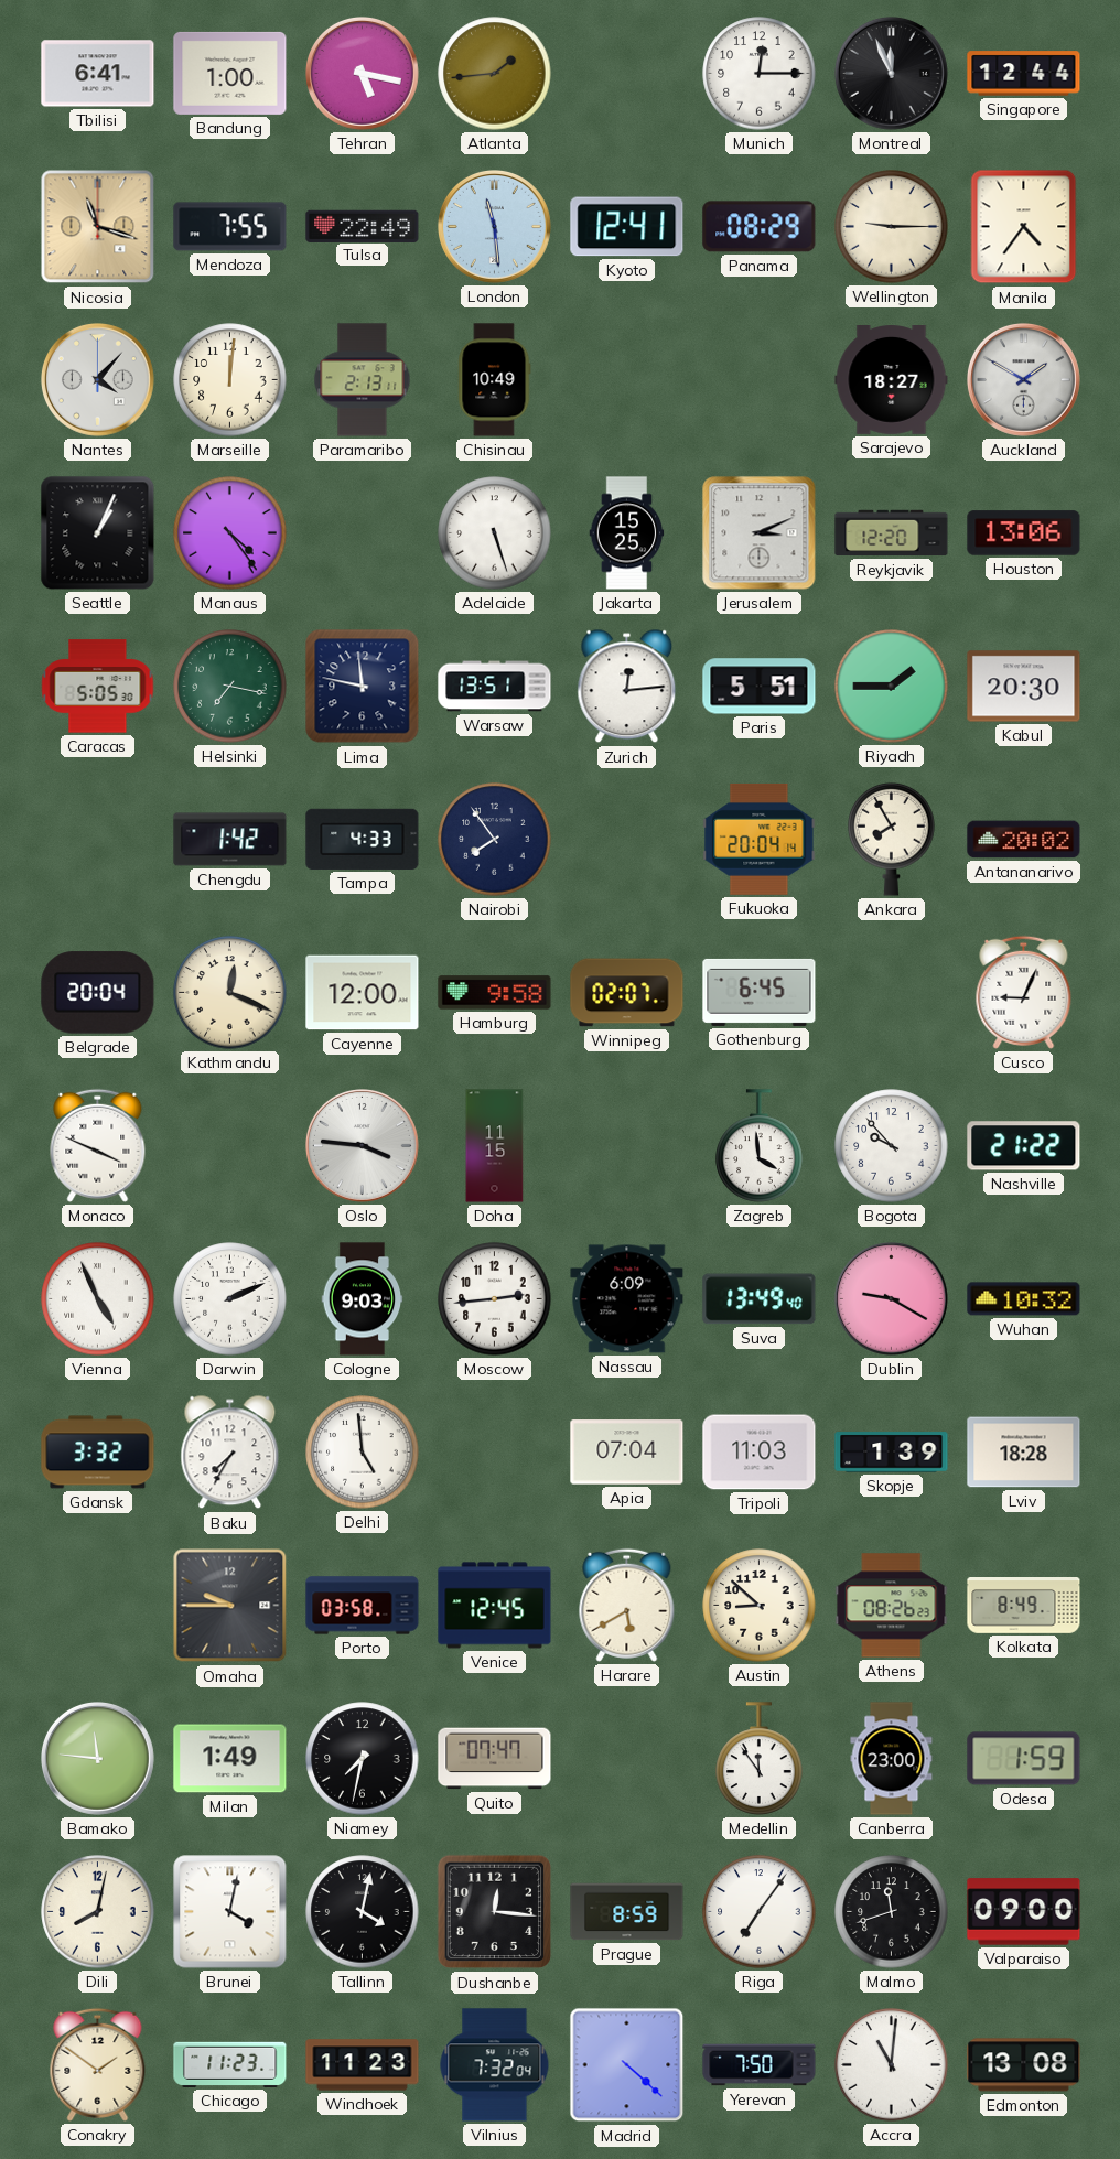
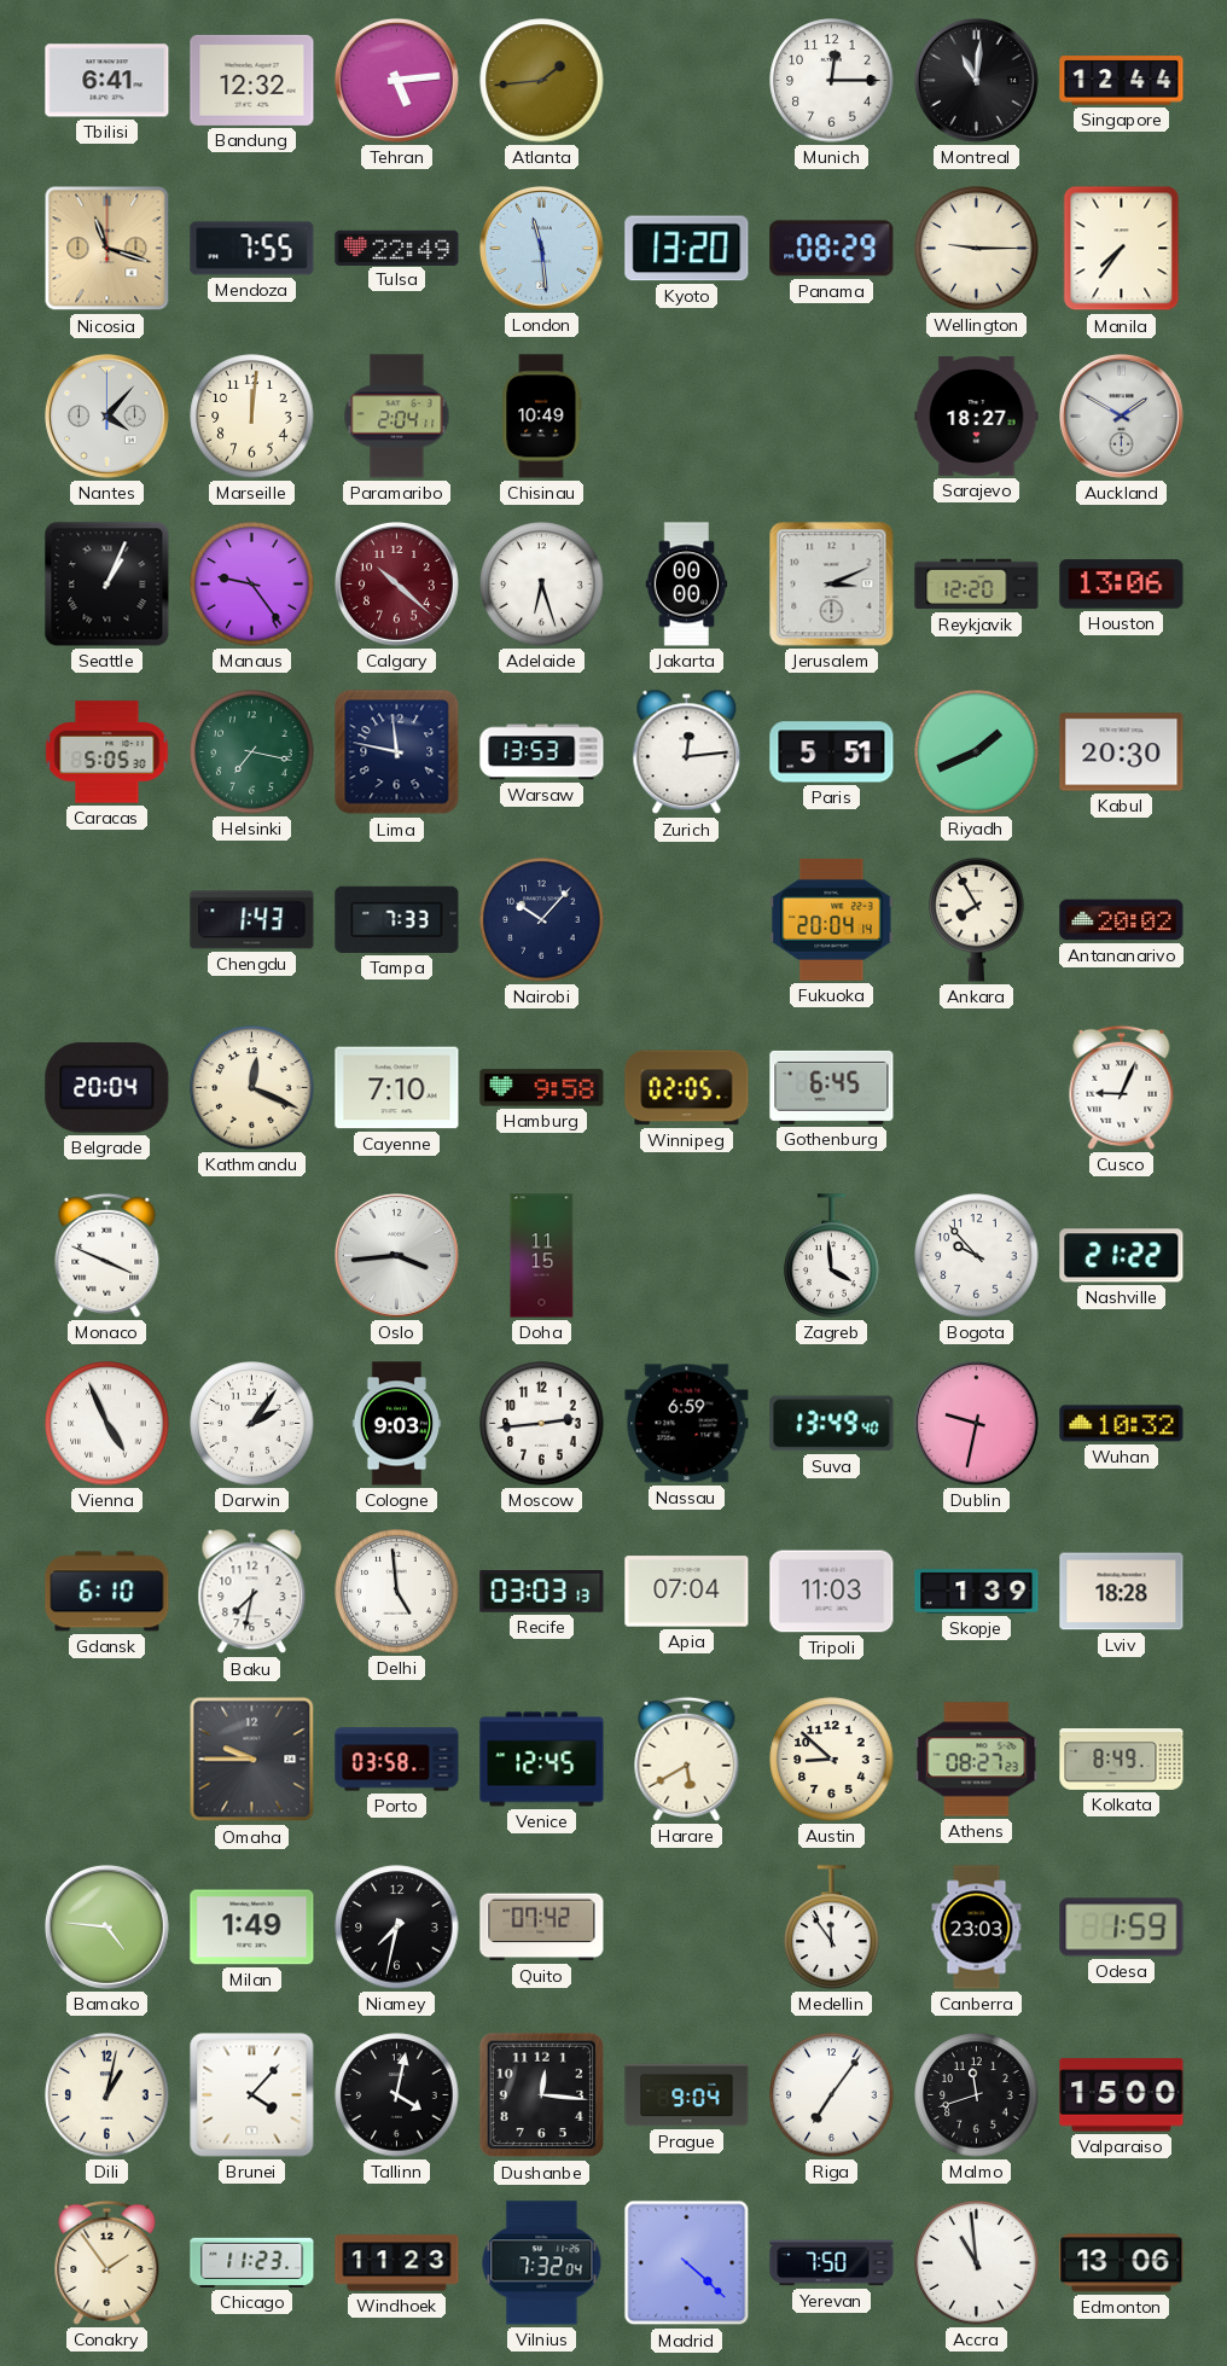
Bandung: 1:00 -> 12:32 (252, 80)
Tehran: 5:17 -> 5:14 (397, 81)
Montreal: 11:56 -> 11:01 (977, 81)
Kyoto: 12:41 -> 13:20 (687, 249)
Manila: 4:36 -> 7:36 (1122, 249)
Paramaribo: 2:13 -> 2:04 (397, 417)
Manaus: 4:24 -> 9:24 (252, 585)
Calgary: none -> 10:22 (397, 585)
Adelaide: 5:27 -> 6:27 (542, 585)
Jakarta: 15:25 -> 00:00 (687, 585)
Warsaw: 13:51 -> 13:53 (542, 752)
Riyadh: 1:45 -> 1:41 (977, 752)
Chengdu: 1:42 -> 1:43 (252, 920)
Tampa: 4:33 -> 7:33 (397, 919)
Nairobi: 7:54 -> 10:07 (542, 920)
Cayenne: 12:00 -> 7:10 (397, 1088)
Winnipeg: 02:07 -> 02:05 (687, 1088)
Oslo: 3:46 -> 3:44 (397, 1256)
Darwin: 2:11 -> 2:06 (252, 1424)
Nassau: 6:09 -> 6:59 (687, 1424)
Dublin: 9:20 -> 9:32 (977, 1424)
Gdansk: 3:32 -> 6:10 (107, 1592)
Baku: 7:35 -> 7:32 (252, 1592)
Recife: none -> 03:03 (542, 1592)
Athens: 08:26 -> 08:27 (977, 1760)
Bamako: 11:46 -> 4:46 (107, 1928)
Quito: 07:47 -> 07:42 (542, 1928)
Canberra: 23:00 -> 23:03 (977, 1928)
Dili: 8:02 -> 1:02 (107, 2095)
Brunei: 4:02 -> 4:07 (252, 2095)
Prague: 8:59 -> 9:04 (687, 2095)
Valparaiso: 09:00 -> 15:00 (1122, 2095)
Conakry: 1:51 -> 1:54 (107, 2262)
Accra: 11:01 -> 10:59 (977, 2263)
Edmonton: 13:08 -> 13:06 (1122, 2263)
